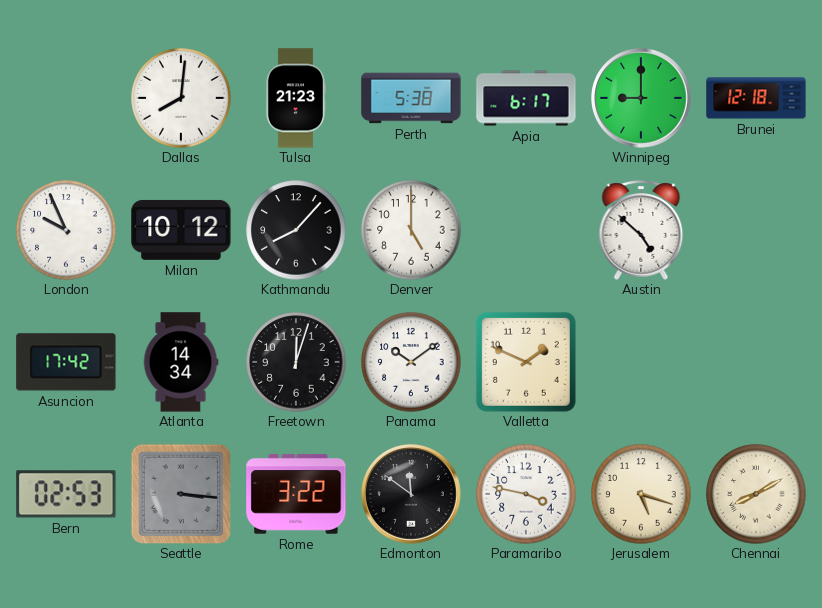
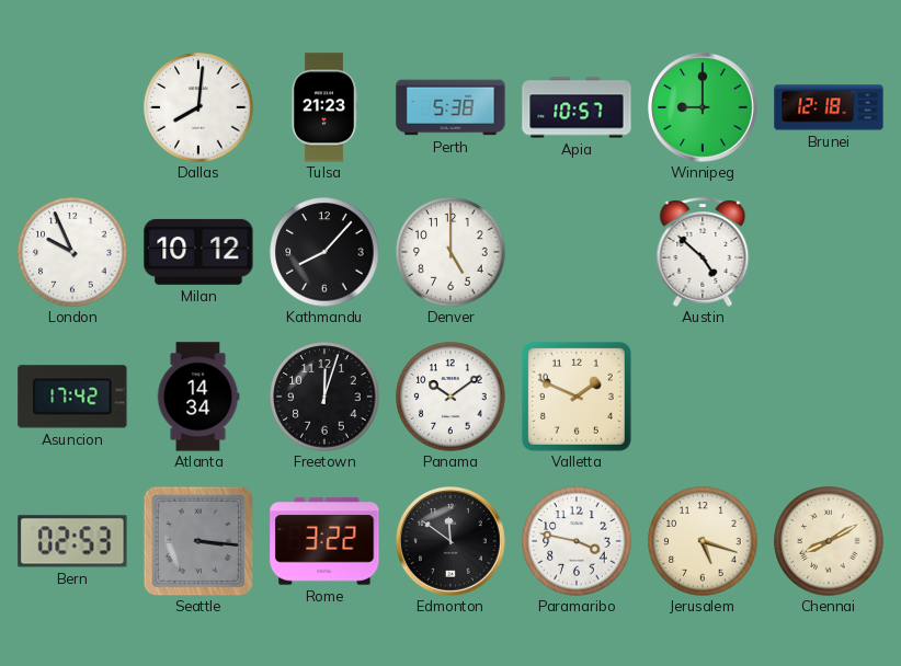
Apia: 6:17 -> 10:57 (577, 107)
